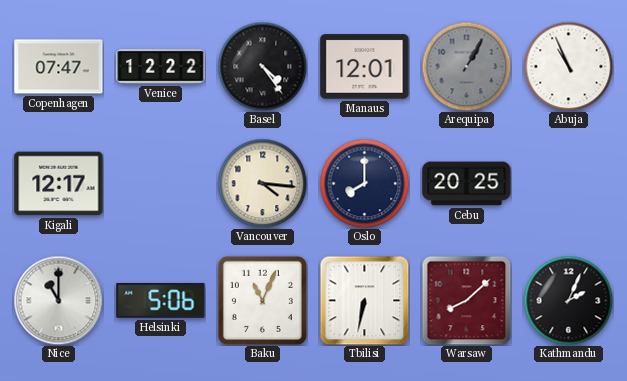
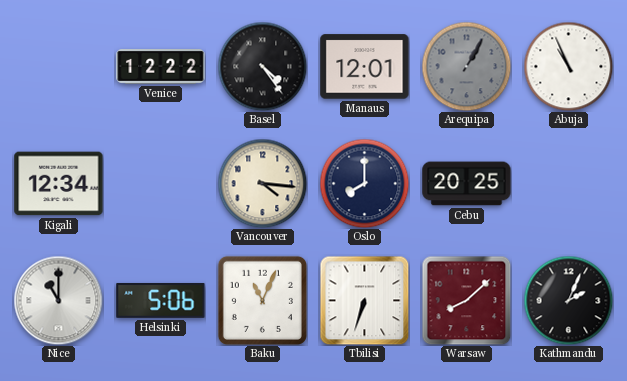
Copenhagen: 07:47 -> none (59, 67)
Kigali: 12:17 -> 12:34 (59, 184)
Tbilisi: 6:32 -> 6:33 (364, 300)
